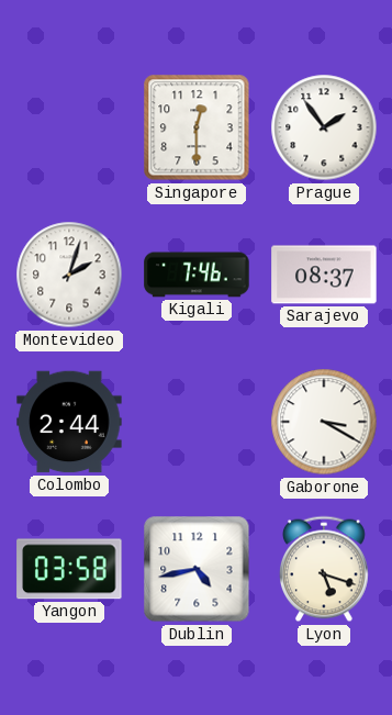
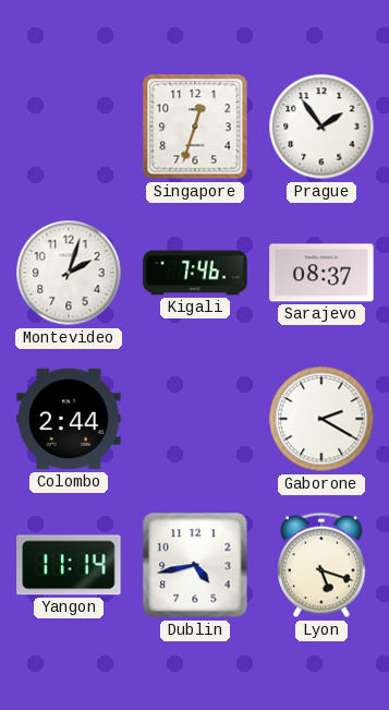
Singapore: 12:30 -> 12:33 (195, 127)
Gaborone: 3:20 -> 2:20 (321, 419)
Yangon: 03:58 -> 11:14 (69, 565)
